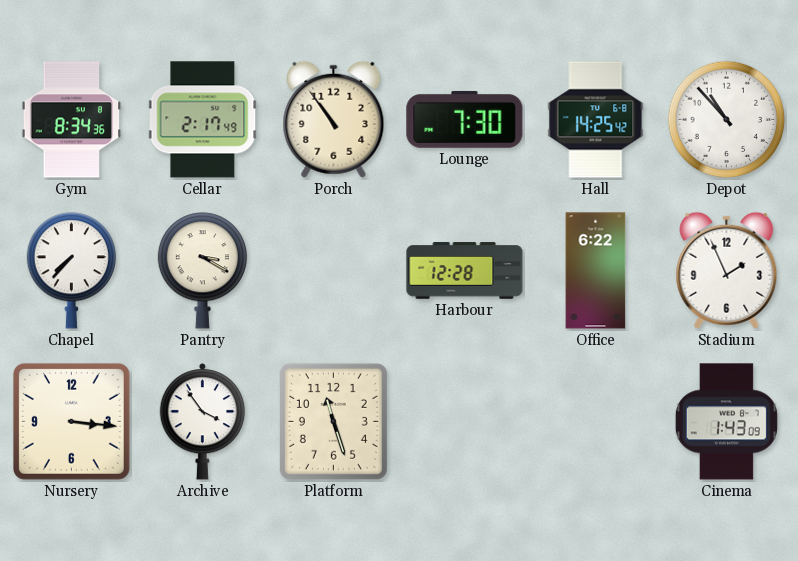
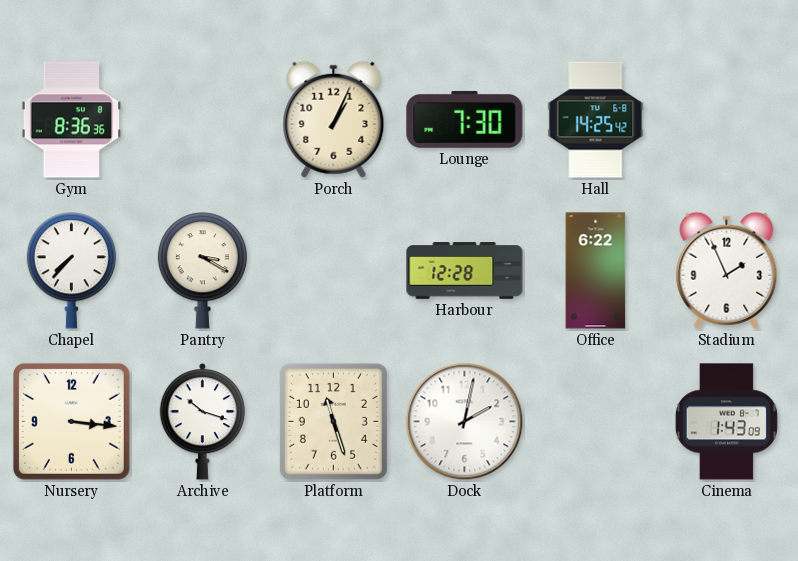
Gym: 8:34 -> 8:36 (72, 120)
Cellar: 2:17 -> none (203, 120)
Porch: 10:54 -> 1:04 (334, 119)
Depot: 10:53 -> none (727, 120)
Archive: 3:54 -> 10:18 (203, 421)
Dock: none -> 2:02 (465, 422)
